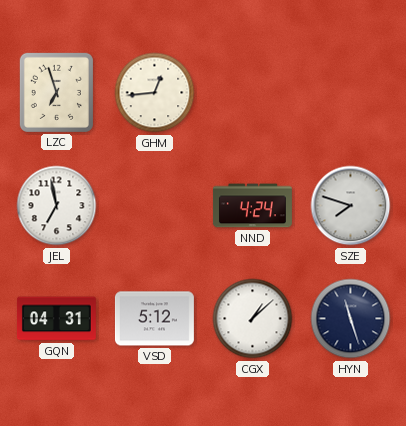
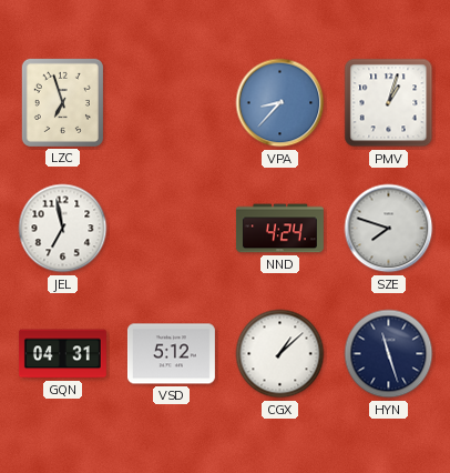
GHM: 12:44 -> none (155, 93)
VPA: none -> 8:37 (280, 103)
PMV: none -> 1:03 (389, 103)
